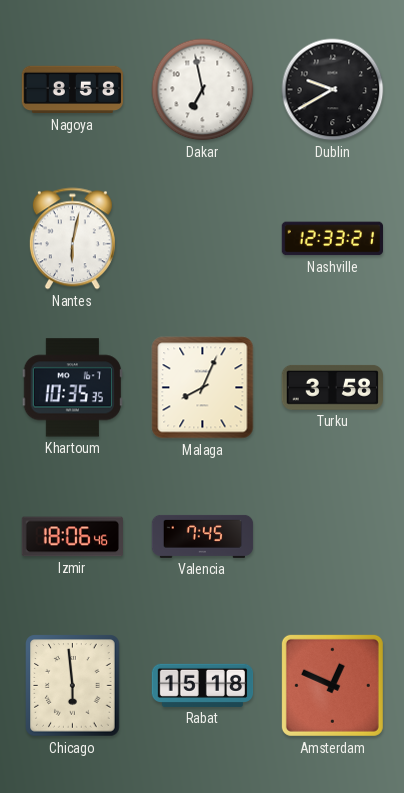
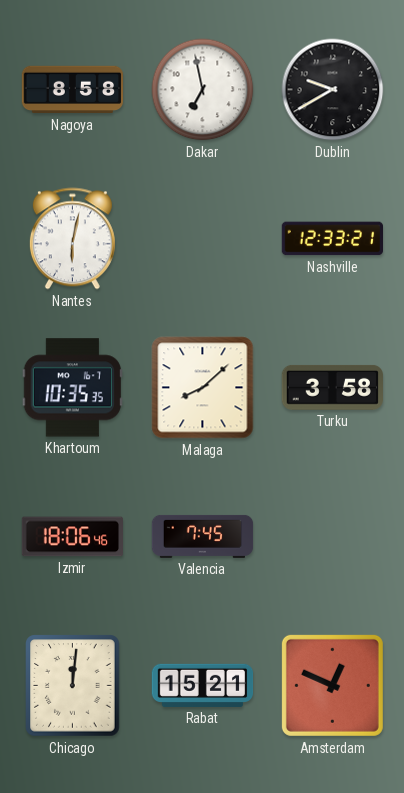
Malaga: 8:04 -> 8:08 (203, 388)
Chicago: 5:59 -> 12:01 (73, 686)
Rabat: 15:18 -> 15:21 (203, 685)
